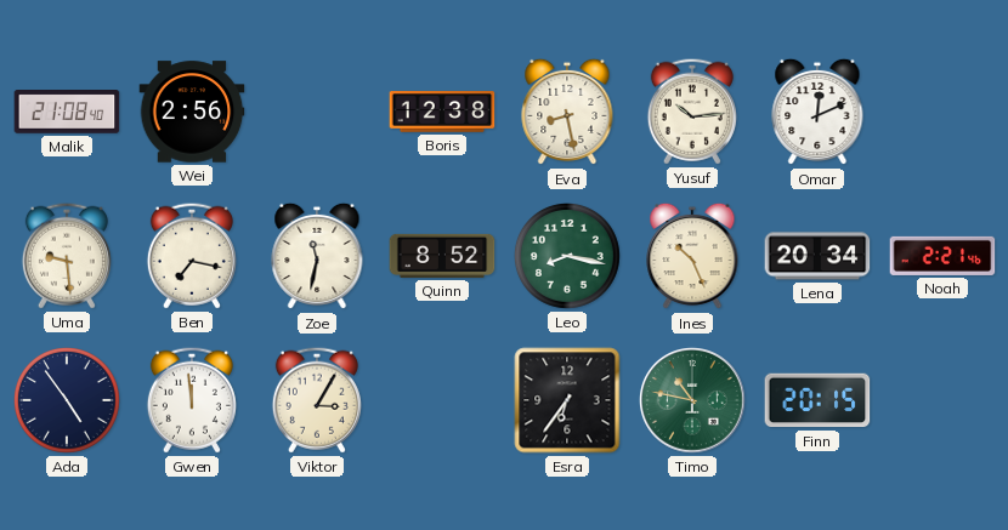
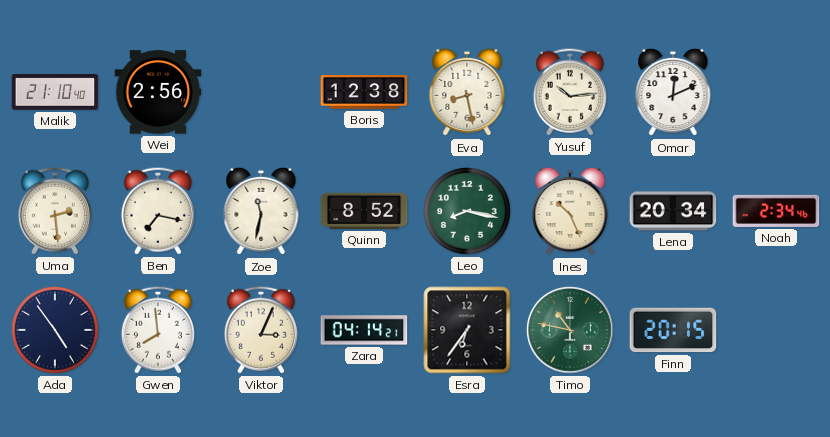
Malik: 21:08 -> 21:10 (55, 92)
Uma: 9:29 -> 2:29 (55, 211)
Noah: 2:21 -> 2:34 (776, 211)
Gwen: 11:59 -> 7:59 (158, 330)
Viktor: 3:05 -> 3:04 (261, 330)
Zara: none -> 04:14 (364, 330)
